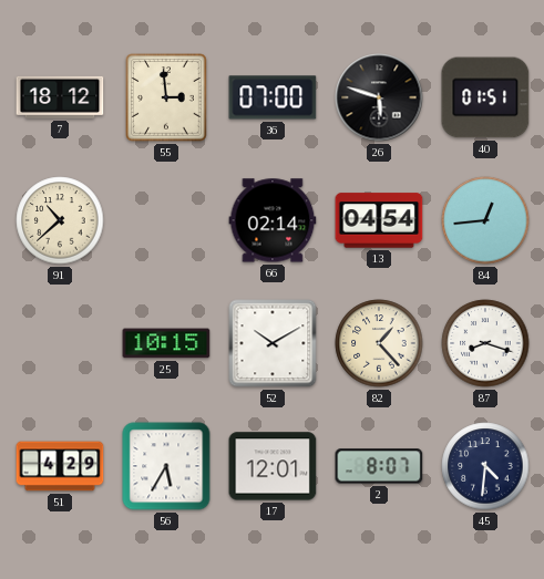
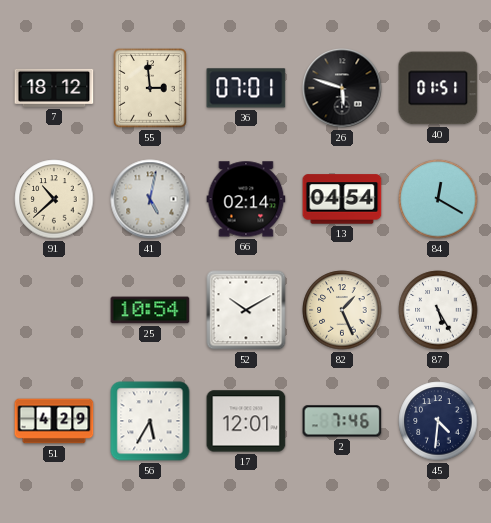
36: 07:00 -> 07:01 (246, 88)
41: none -> 5:02 (150, 199)
84: 12:44 -> 12:20 (438, 199)
25: 10:15 -> 10:54 (150, 310)
82: 1:23 -> 1:26 (342, 310)
87: 8:18 -> 5:25 (438, 310)
2: 8:07 -> 7:46 (342, 421)
